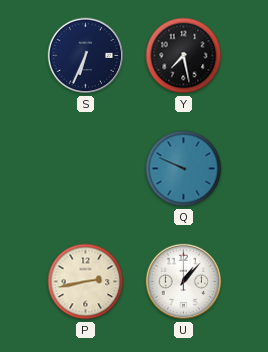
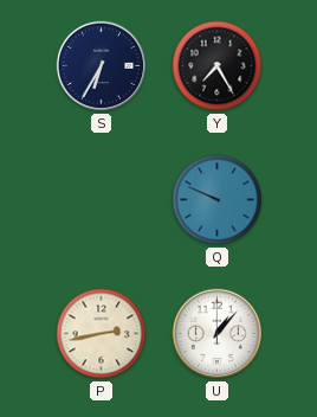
S: 6:34 -> 6:35 (102, 66)
Y: 7:28 -> 7:25 (218, 66)
